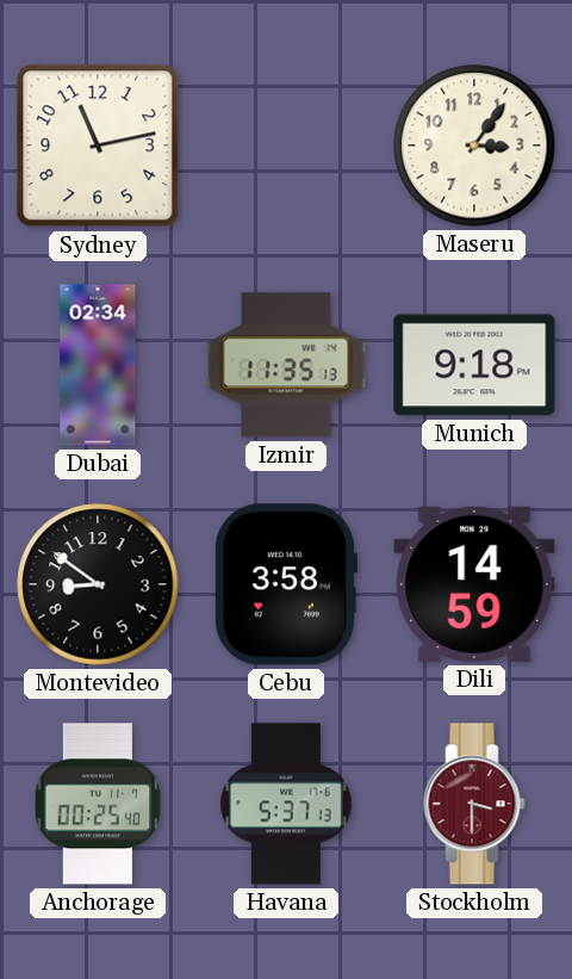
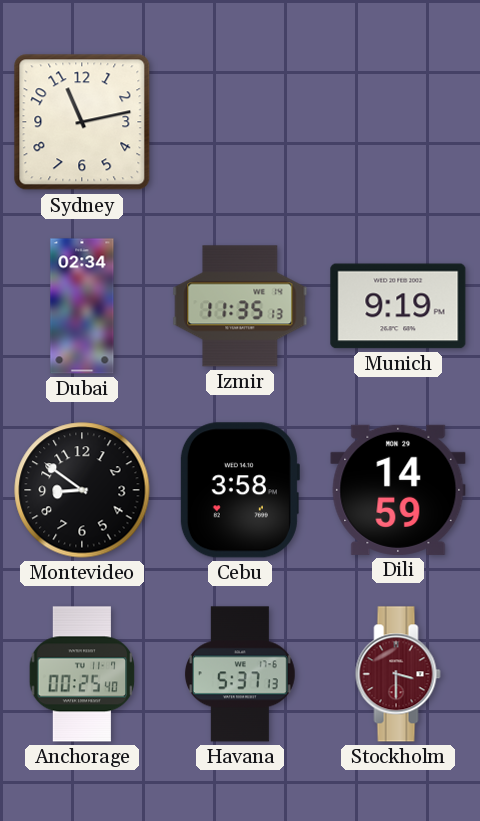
Maseru: 3:06 -> none (474, 145)
Munich: 9:18 -> 9:19 (398, 306)
